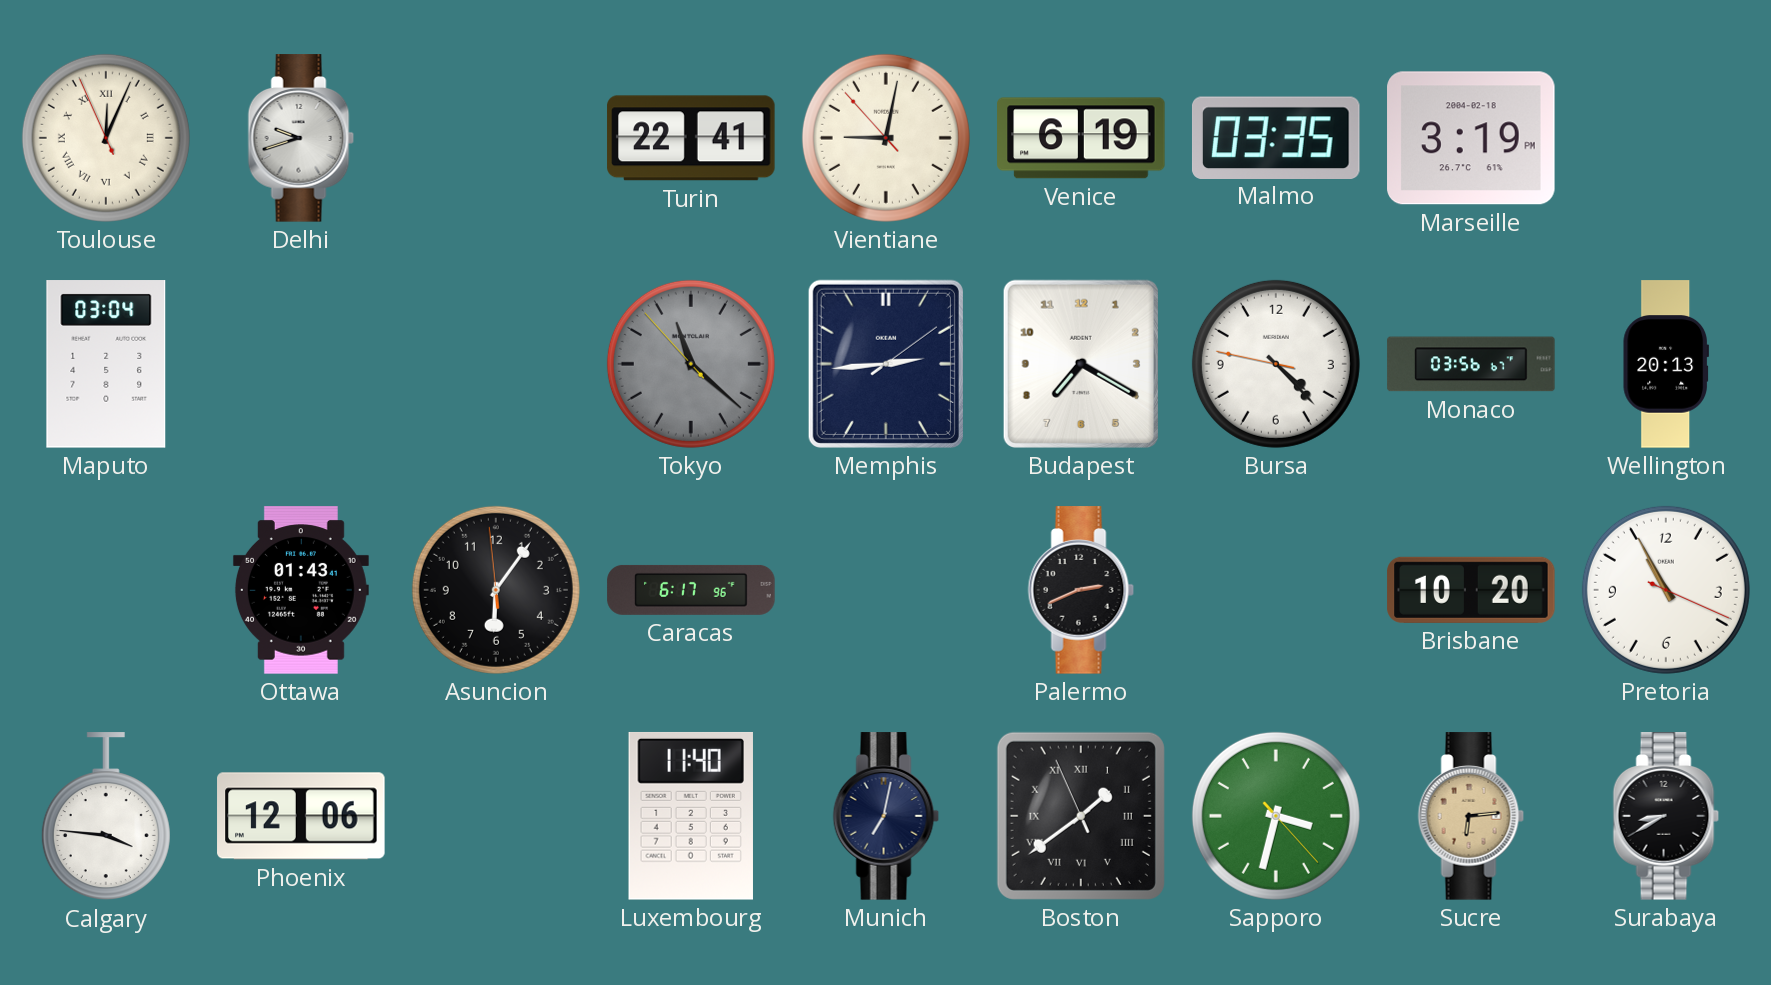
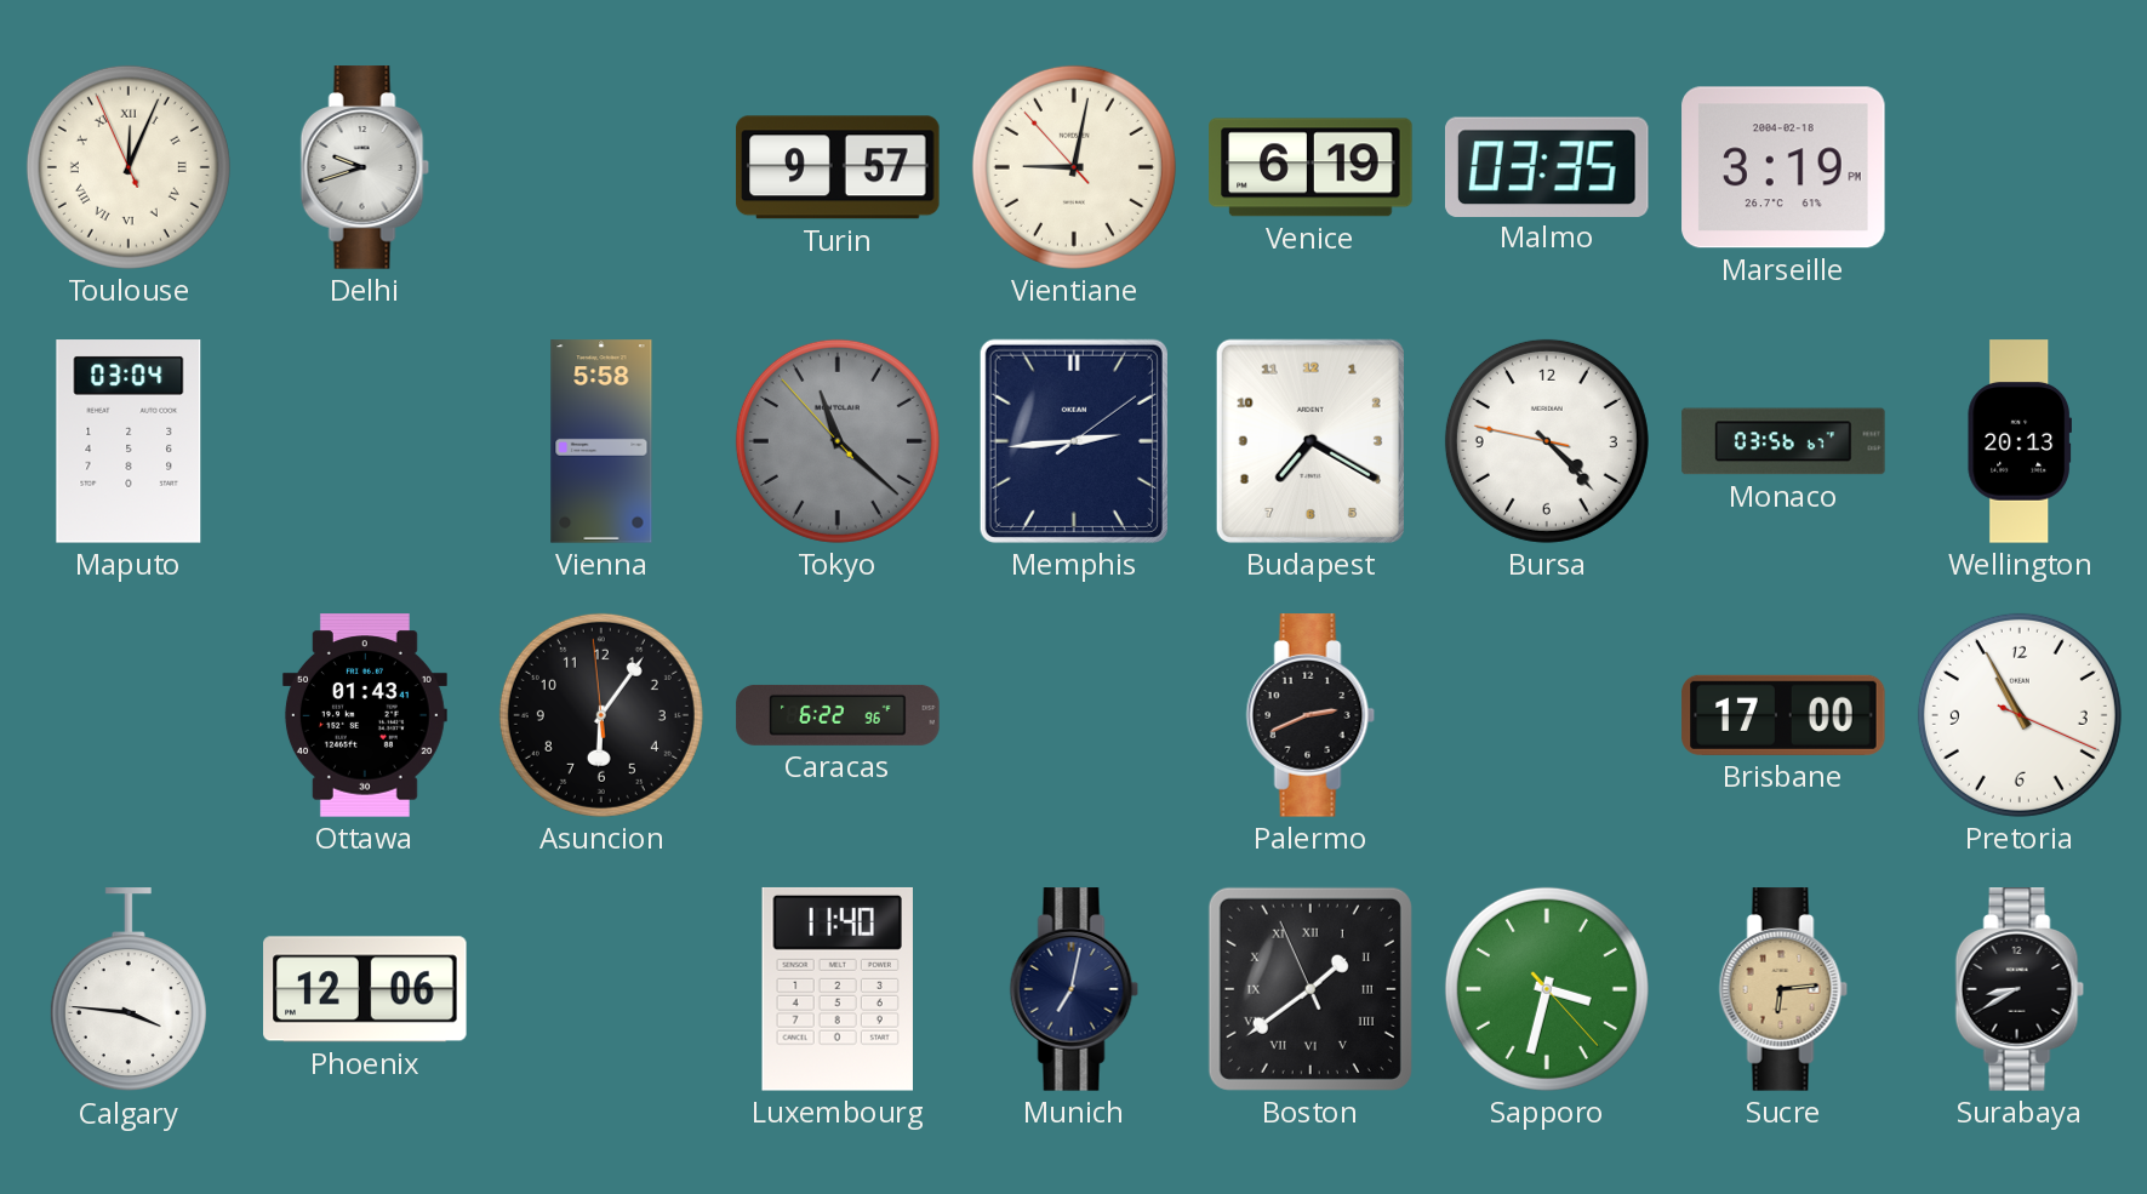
Turin: 22:41 -> 9:57 (838, 167)
Vienna: none -> 5:58 (601, 441)
Caracas: 6:17 -> 6:22 (838, 715)
Brisbane: 10:20 -> 17:00 (1783, 715)
